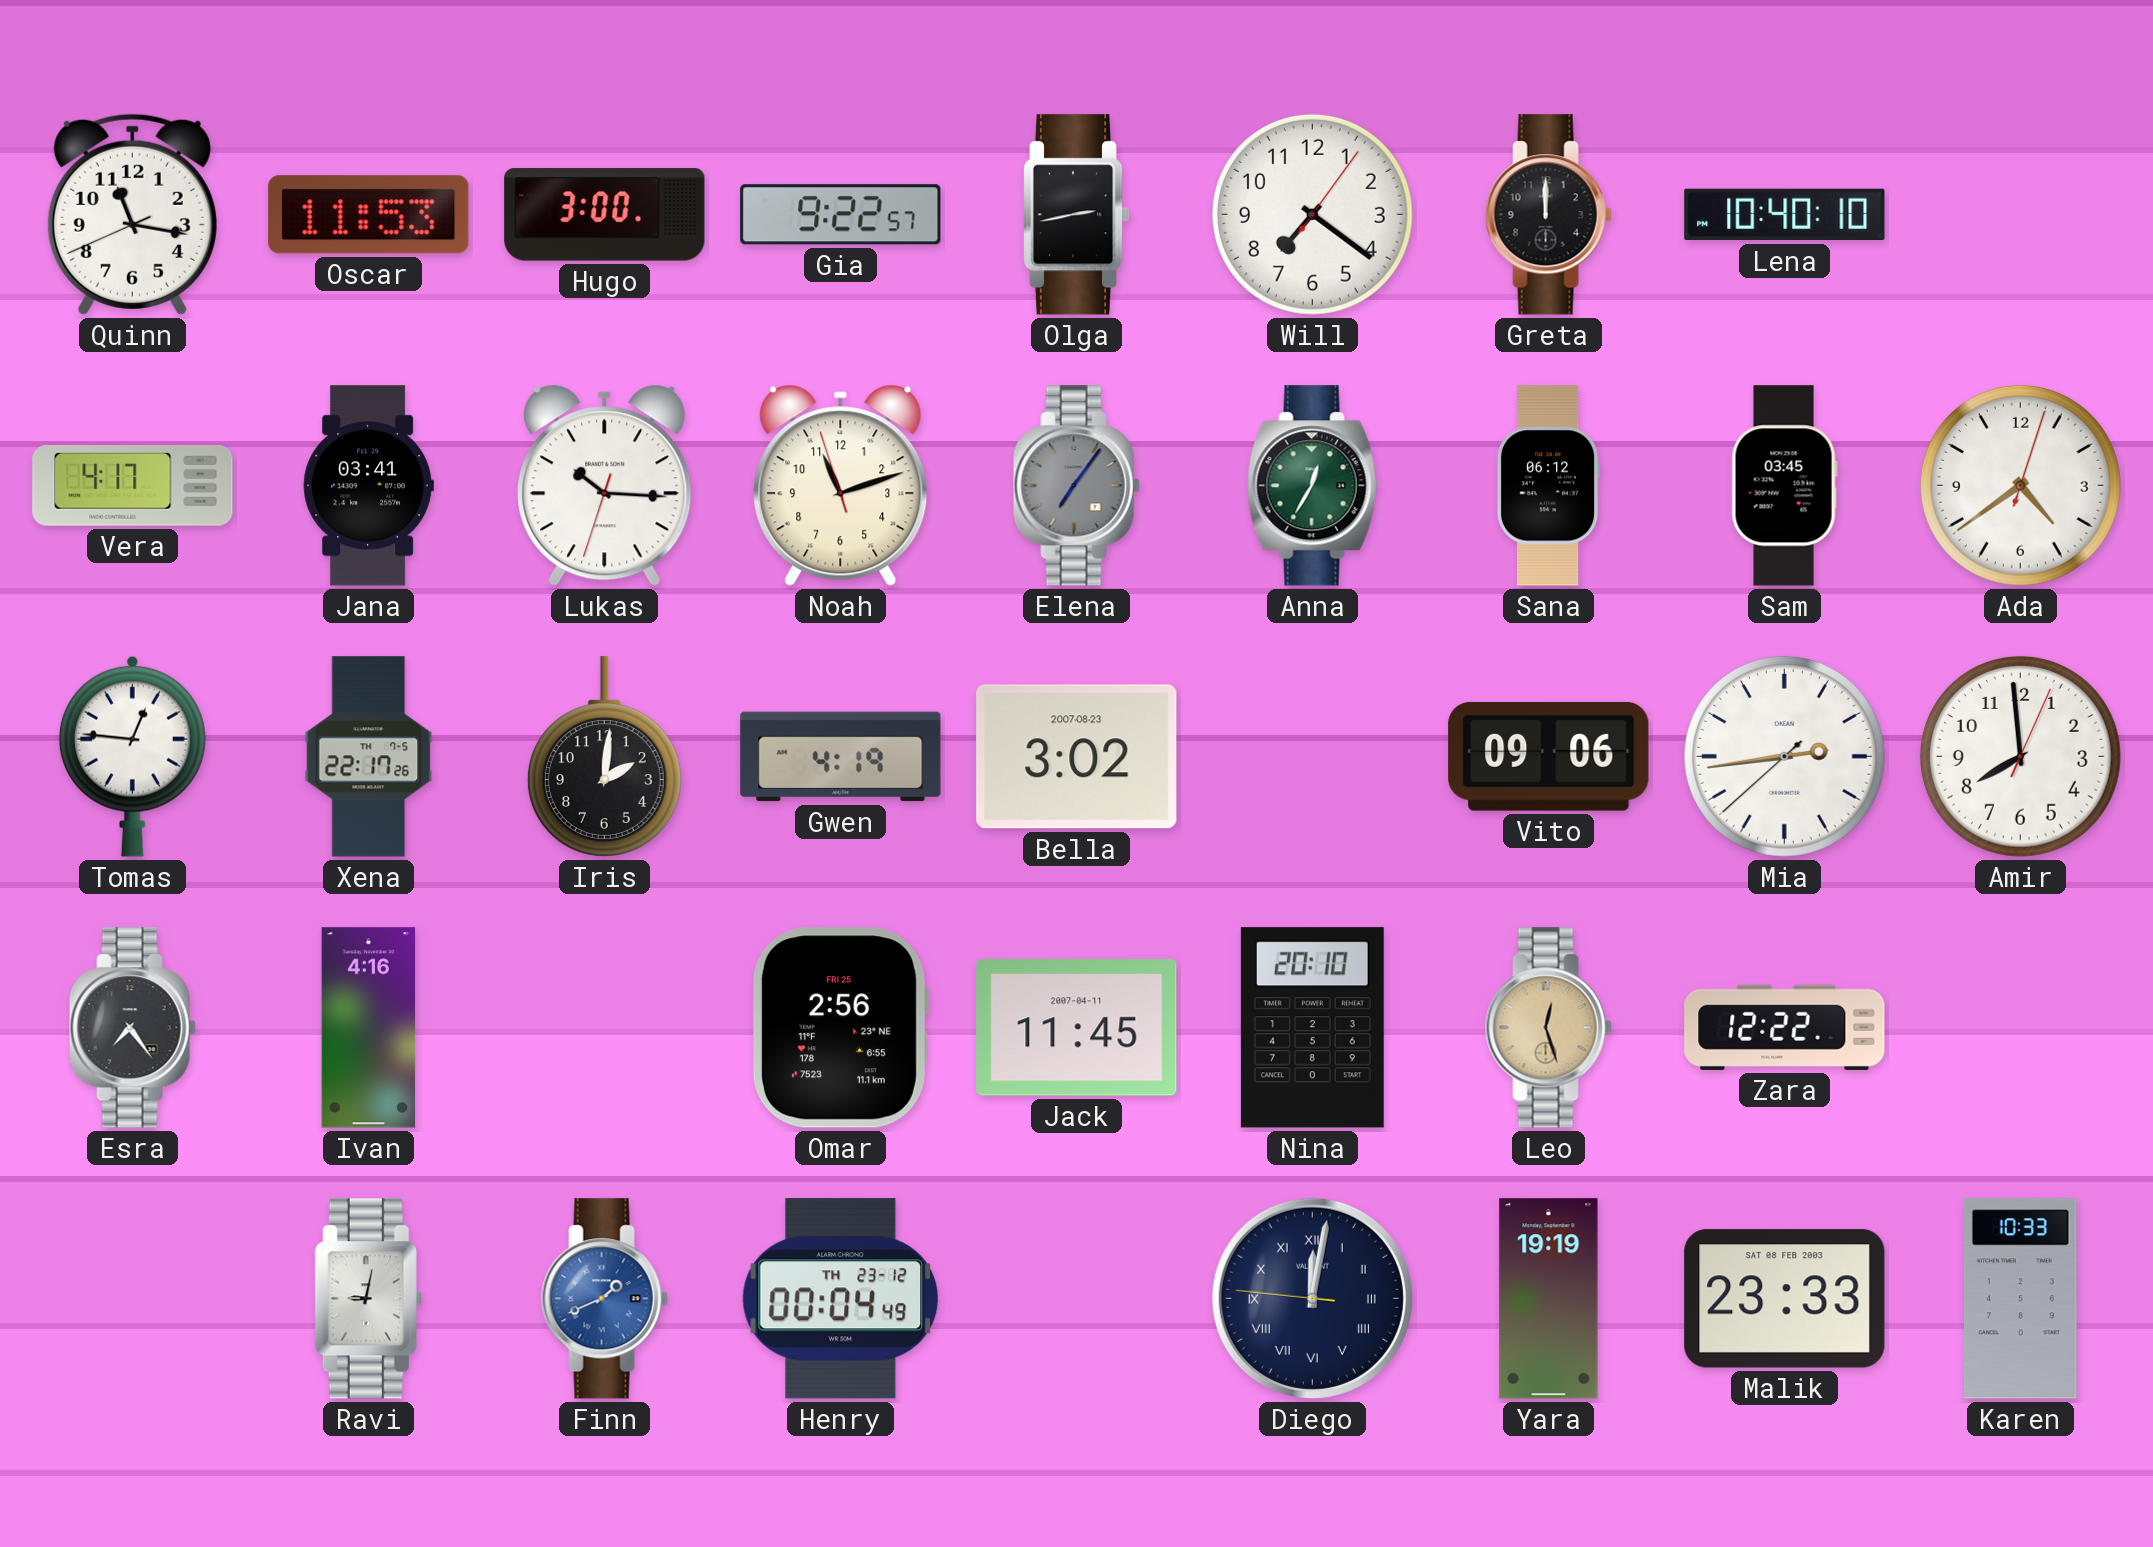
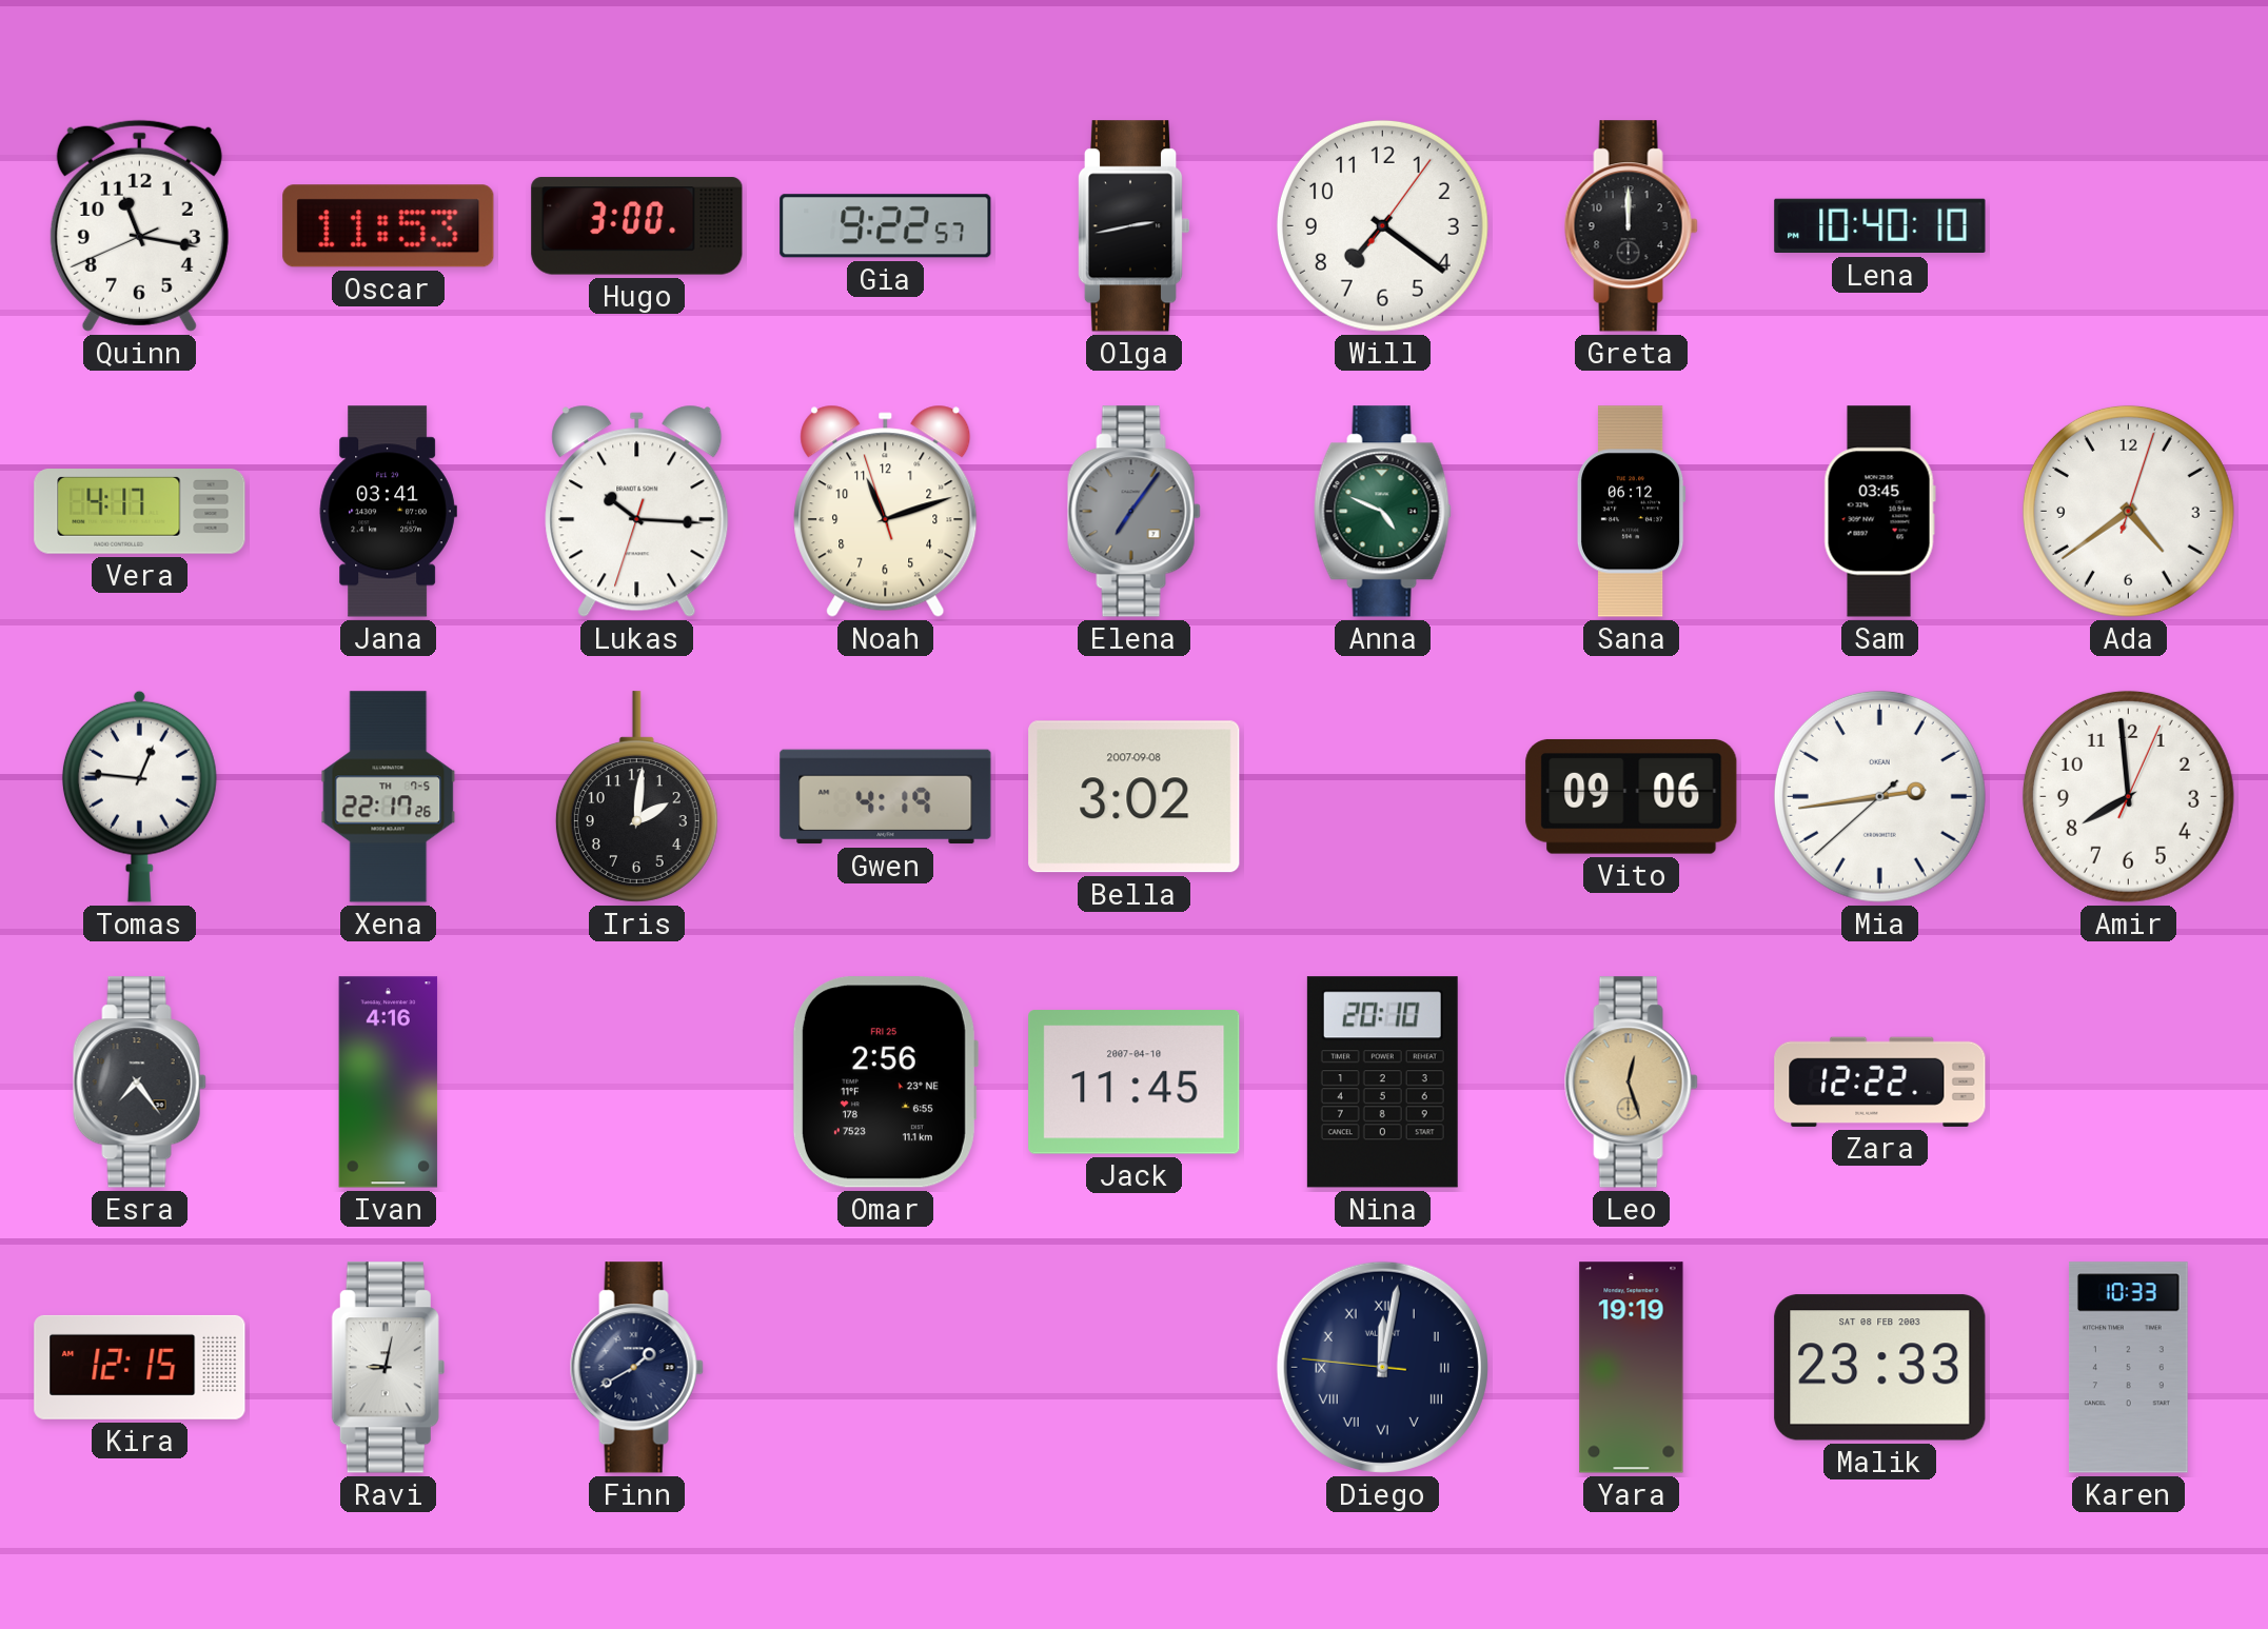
Anna: 12:35 -> 4:49 (1382, 512)
Bella date: 2007-08-23 -> 2007-09-08 (1135, 797)
Jack date: 2007-04-11 -> 2007-04-10 (1135, 1082)
Kira: none -> 12:15 (140, 1367)
Finn: 1:41 -> 1:40 (636, 1368)
Finn dial: blue -> navy (636, 1368)
Henry: 00:04 -> none (841, 1299)
